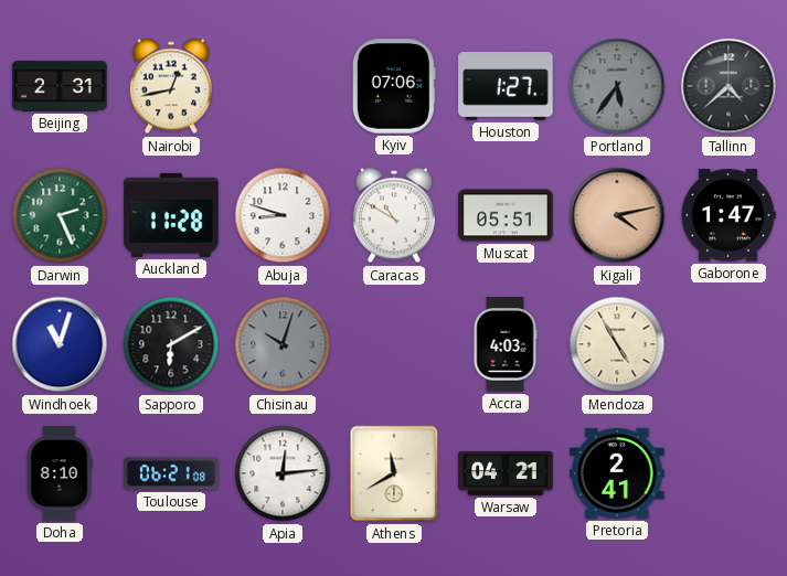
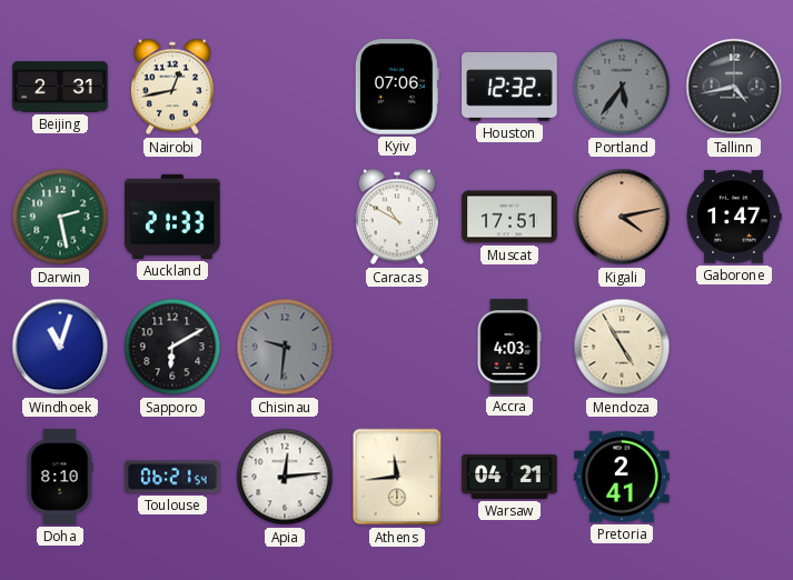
Houston: 1:27 -> 12:32 (509, 88)
Tallinn: 4:38 -> 4:43 (734, 87)
Darwin: 2:26 -> 2:28 (60, 217)
Auckland: 11:28 -> 21:33 (172, 217)
Abuja: 8:48 -> none (283, 215)
Muscat: 05:51 -> 17:51 (509, 217)
Chisinau: 10:03 -> 9:31 (285, 347)
Toulouse: 06:21:08 -> 06:21:54 (172, 477)
Athens: 11:40 -> 11:44 (397, 477)
